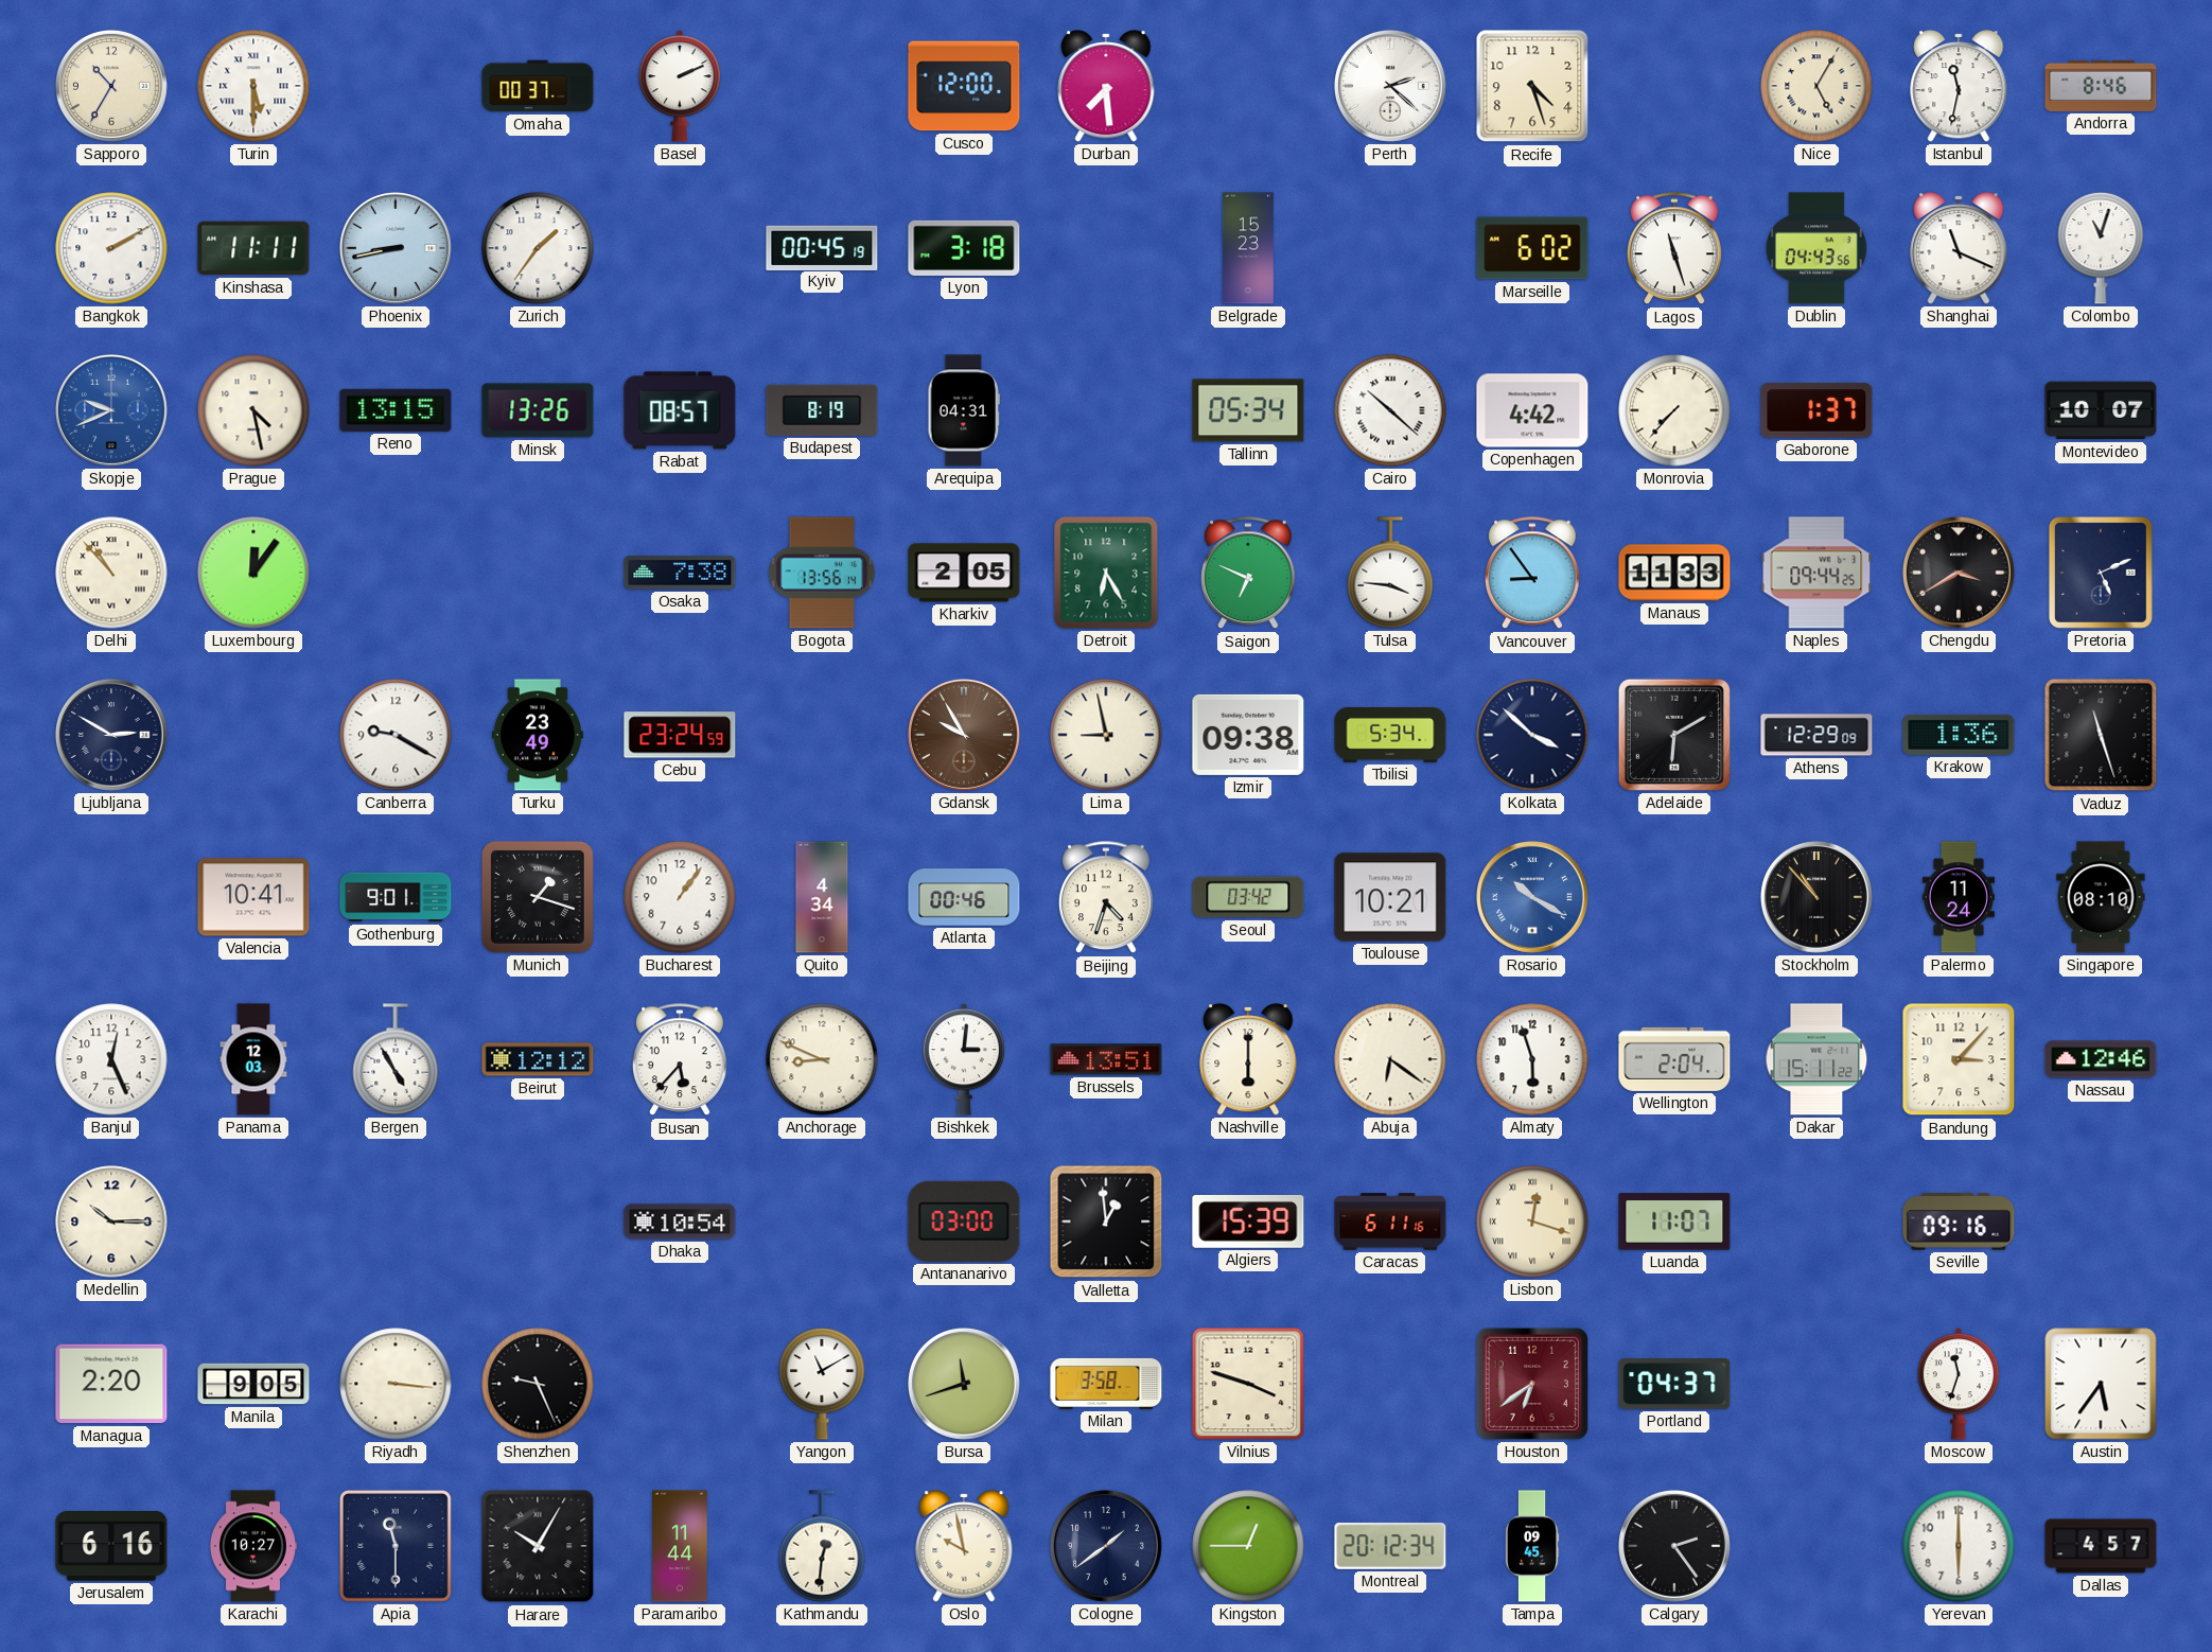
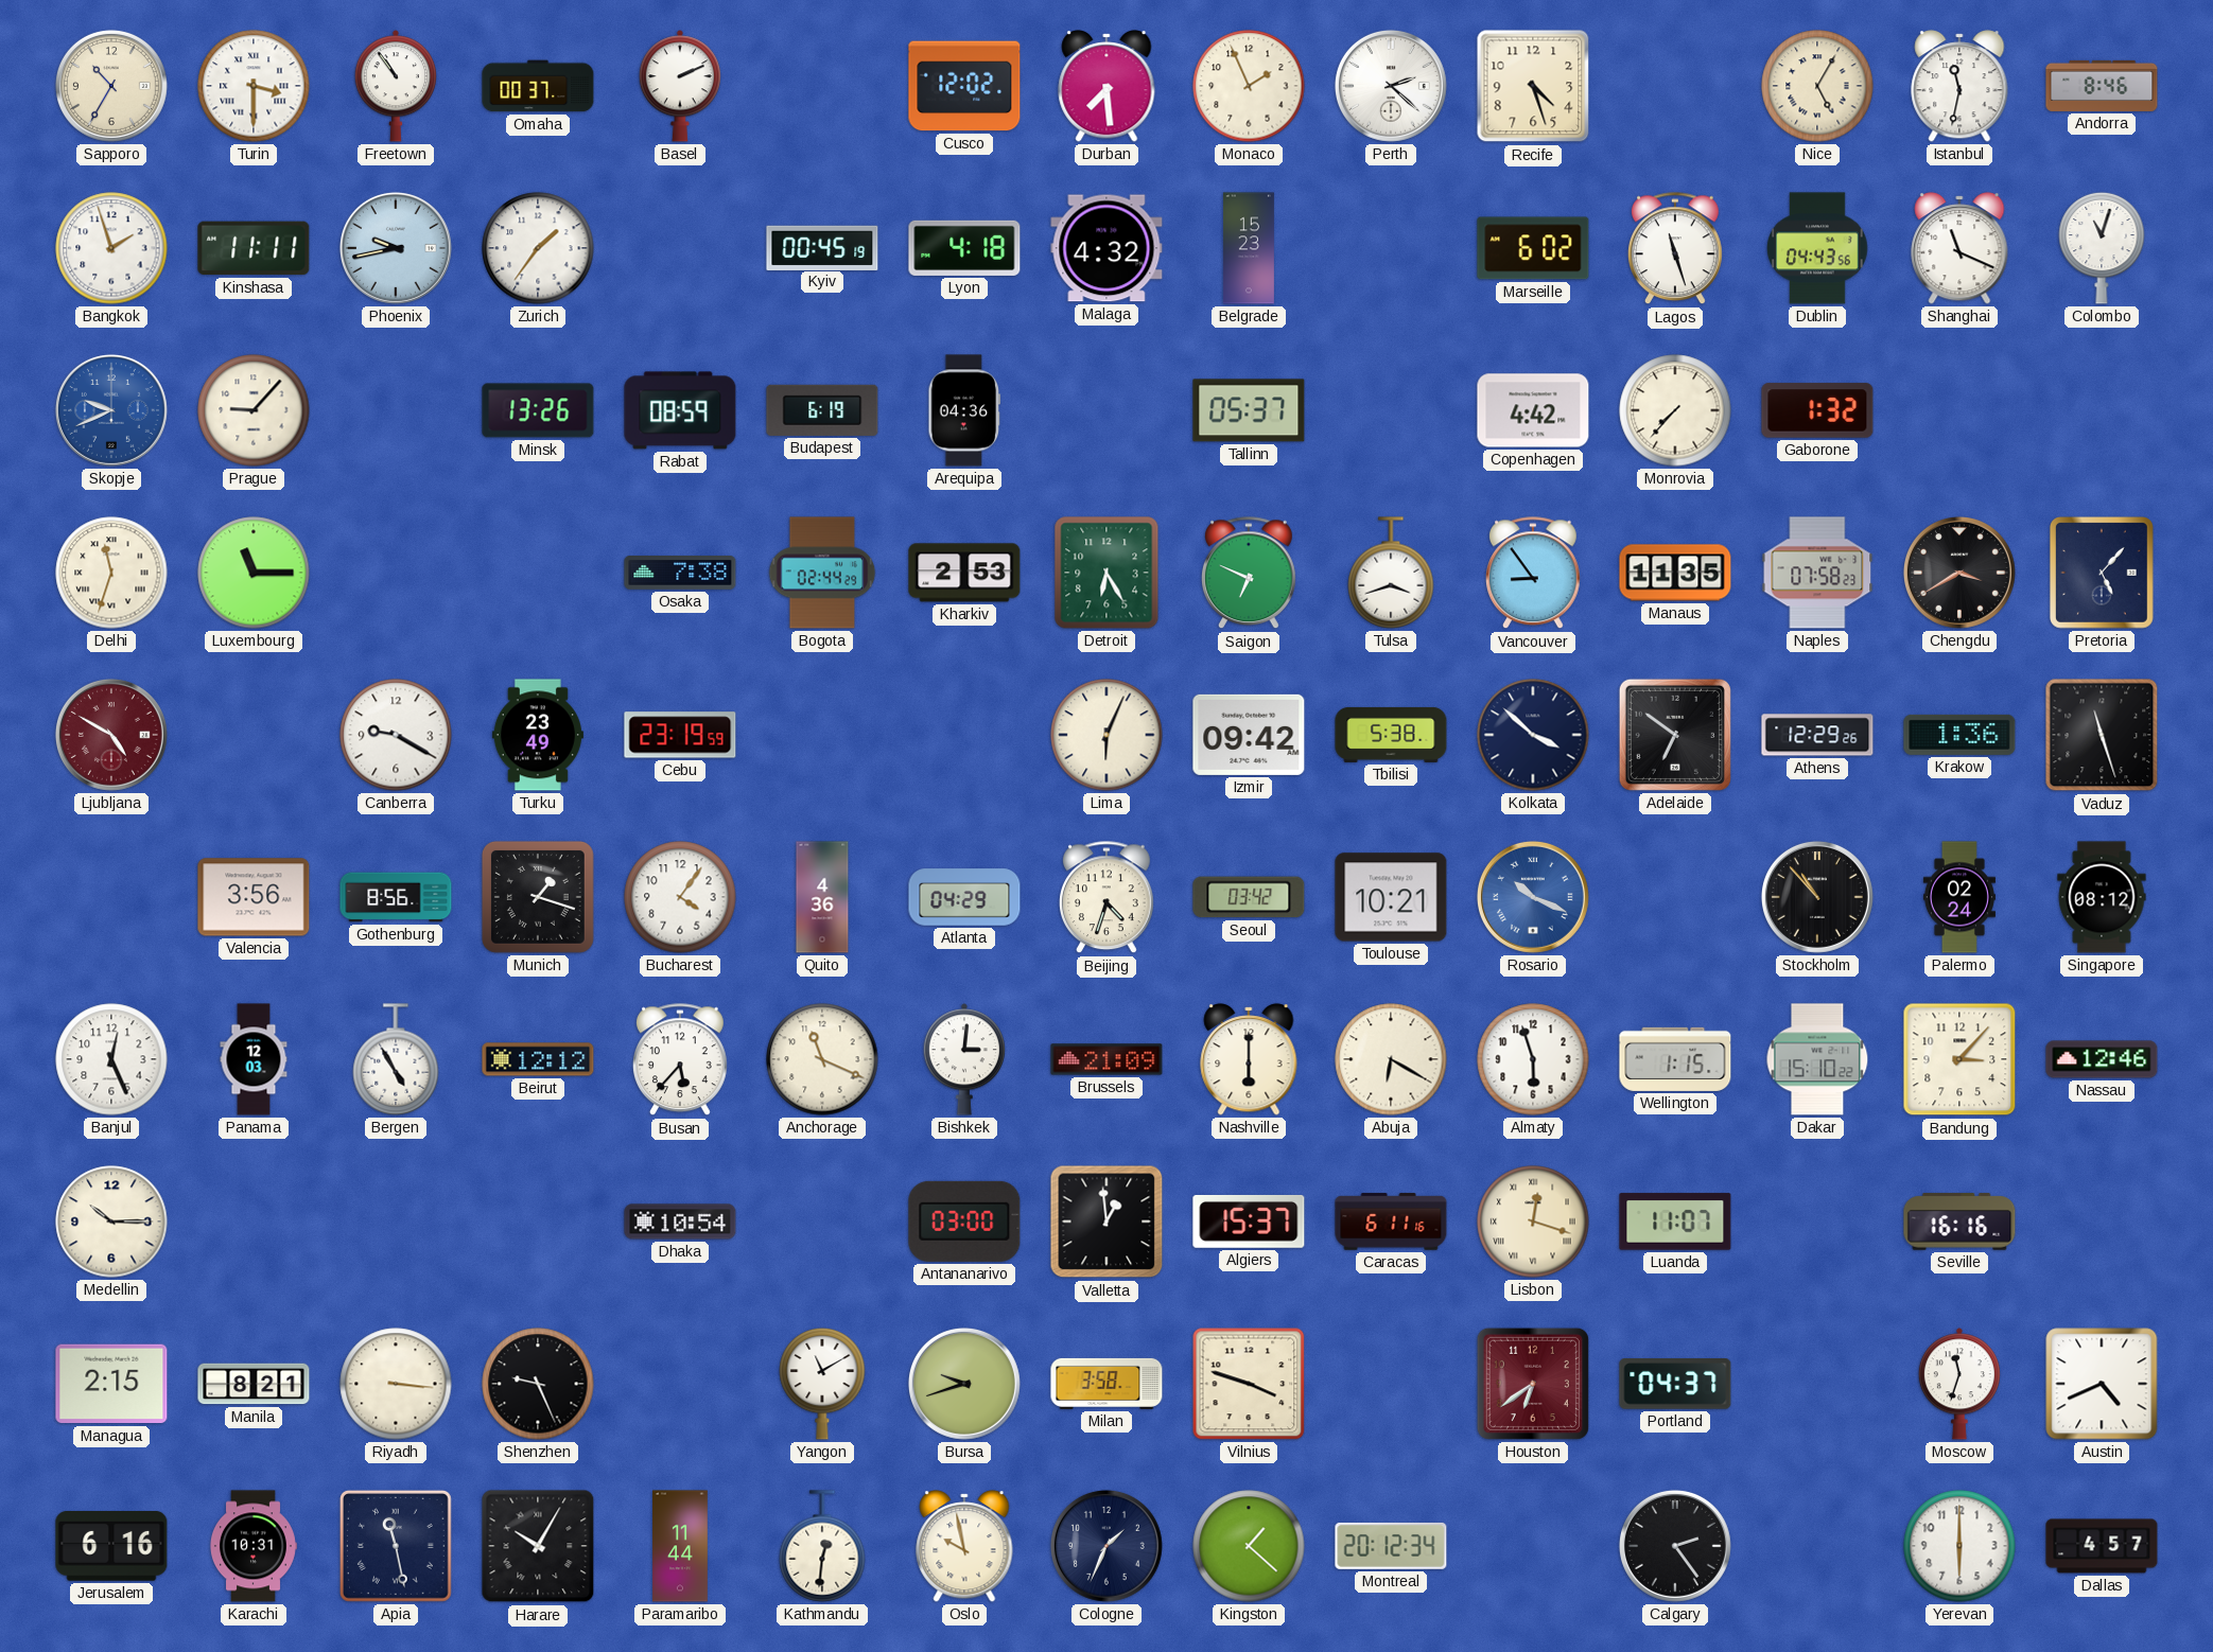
Turin: 5:30 -> 3:30 (254, 86)
Freetown: none -> 10:54 (396, 86)
Cusco: 12:00 -> 12:02 (964, 86)
Monaco: none -> 1:56 (1249, 86)
Bangkok: 2:10 -> 1:57 (111, 248)
Phoenix: 8:43 -> 9:43 (396, 248)
Lyon: 3:18 -> 4:18 (964, 248)
Malaga: none -> 4:32 (1106, 248)
Prague: 4:28 -> 9:07 (254, 410)
Reno: 13:15 -> none (396, 410)
Rabat: 08:57 -> 08:59 (680, 410)
Budapest: 8:19 -> 6:19 (822, 410)
Arequipa: 04:31 -> 04:36 (964, 410)
Tallinn: 05:34 -> 05:37 (1249, 410)
Cairo: 10:22 -> none (1390, 410)
Gaborone: 1:37 -> 1:32 (1817, 410)
Montevideo: 10:07 -> none (2101, 410)
Delhi: 10:53 -> 11:33 (111, 573)
Luxembourg: 12:06 -> 11:15 (254, 573)
Bogota: 13:56 -> 02:44 (822, 573)
Kharkiv: 2:05 -> 2:53 (964, 573)
Tulsa: 3:46 -> 3:42 (1391, 573)
Manaus: 11:33 -> 11:35 (1675, 573)
Naples: 09:44 -> 07:58 (1817, 573)
Pretoria: 5:11 -> 5:07 (2102, 574)
Ljubljana: 2:50 -> 4:50 (111, 735)
Ljubljana dial: navy -> burgundy (111, 735)
Cebu: 23:24 -> 23:19 (680, 735)
Gdansk: 9:55 -> none (964, 735)
Lima: 8:58 -> 6:04 (1106, 735)
Izmir: 09:38 -> 09:42 (1249, 735)
Tbilisi: 5:34 -> 5:38 (1391, 735)
Adelaide: 6:10 -> 6:51 (1675, 735)
Athens: 12:29:09 -> 12:29:26 (1817, 735)
Valencia: 10:41 -> 3:56 (254, 897)
Gothenburg: 9:01 -> 8:56 (396, 897)
Bucharest: 1:06 -> 4:06 (680, 897)
Quito: 4:34 -> 4:36 (822, 897)
Atlanta: 00:46 -> 04:29 (964, 897)
Rosario: 10:20 -> 10:19 (1533, 897)
Palermo: 11:24 -> 02:24 (1959, 897)
Singapore: 08:10 -> 08:12 (2102, 897)
Anchorage: 8:49 -> 11:19 (822, 1059)
Brussels: 13:51 -> 21:09 (1106, 1059)
Abuja: 6:21 -> 6:20 (1391, 1059)
Wellington: 2:04 -> 1:15 (1675, 1059)
Dakar: 15:11 -> 15:10 (1817, 1059)
Algiers: 15:39 -> 15:37 (1249, 1222)
Seville: 09:16 -> 16:16 (1959, 1222)
Managua: 2:20 -> 2:15 (111, 1384)
Manila: 9:05 -> 8:21 (254, 1384)
Bursa: 11:42 -> 9:42 (964, 1384)
Austin: 5:36 -> 4:41 (2102, 1384)
Karachi: 10:27 -> 10:31 (252, 1546)
Apia: 11:30 -> 11:28 (396, 1546)
Cologne: 1:39 -> 1:34 (1106, 1546)
Kingston: 12:45 -> 1:22 (1249, 1546)
Tampa: 09:45 -> none (1532, 1546)
